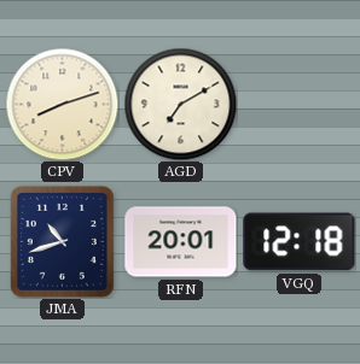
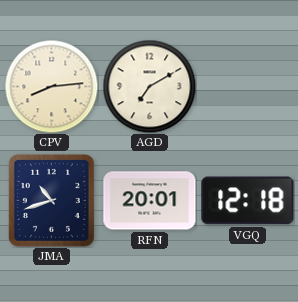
CPV: 8:12 -> 8:14 (51, 86)
